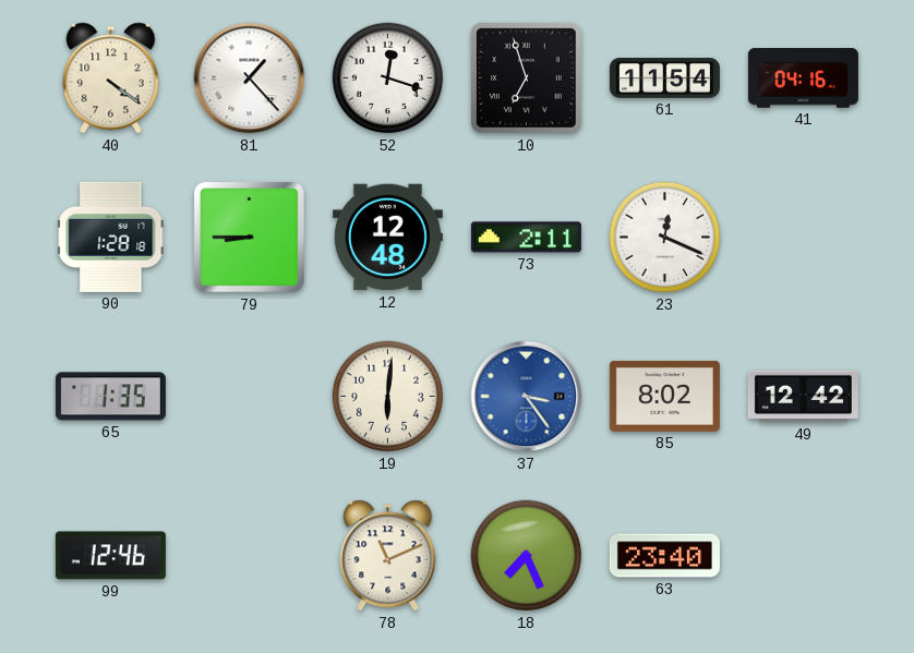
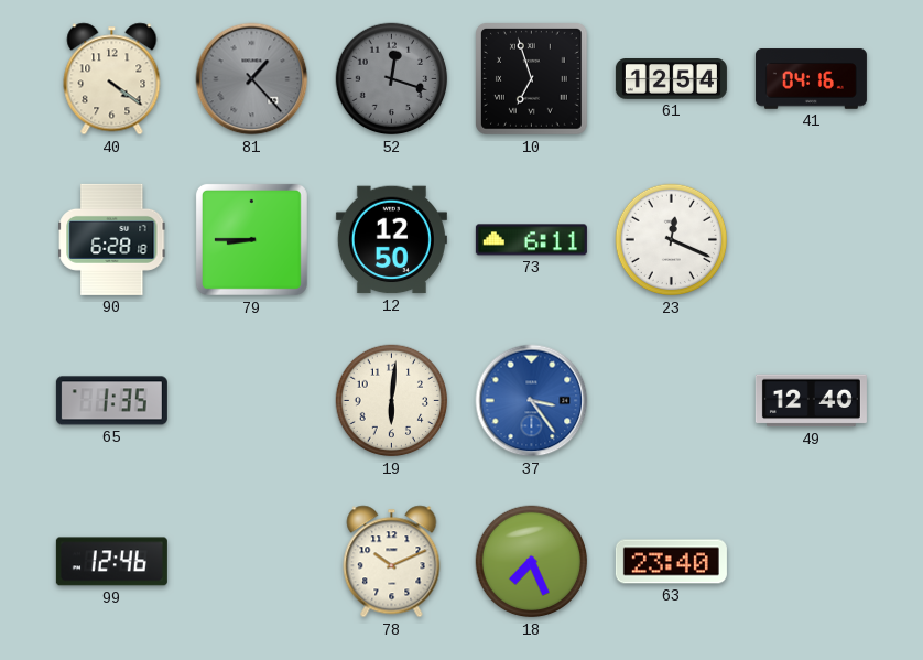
81 dial: white -> grey (252, 79)
52 dial: white -> grey (392, 79)
61: 11:54 -> 12:54 (671, 79)
90: 1:28 -> 6:28 (112, 239)
12: 12:48 -> 12:50 (391, 240)
73: 2:11 -> 6:11 (531, 240)
85: 8:02 -> none (664, 396)
49: 12:42 -> 12:40 (811, 401)
78: 11:11 -> 10:11 (392, 562)
